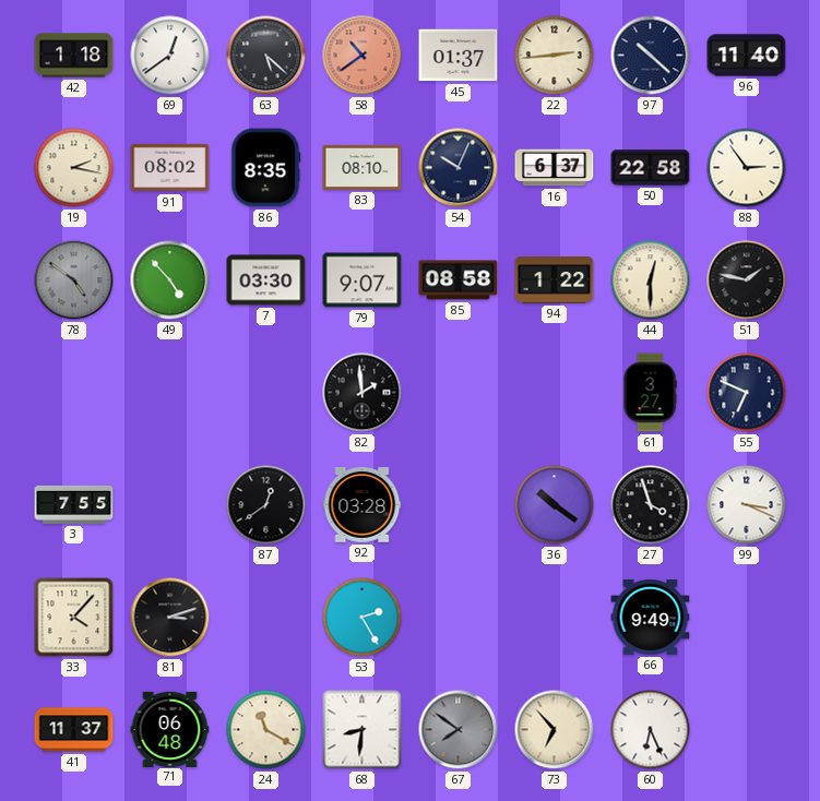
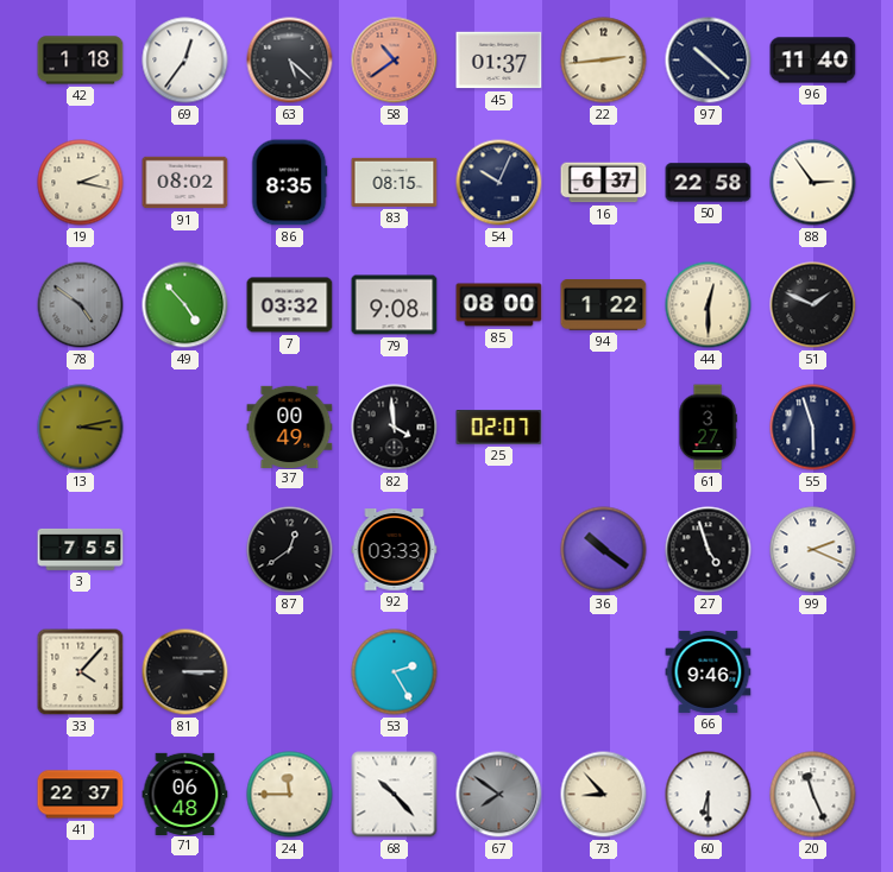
69: 12:39 -> 12:36 (185, 61)
83: 08:10 -> 08:15 (395, 182)
7: 03:30 -> 03:32 (290, 305)
79: 9:07 -> 9:08 (395, 305)
85: 08:58 -> 08:00 (499, 305)
51: 1:47 -> 1:49 (813, 305)
13: none -> 3:13 (81, 428)
37: none -> 00:49 (290, 426)
82: 1:59 -> 3:59 (395, 428)
25: none -> 02:07 (499, 428)
55: 6:49 -> 5:57 (813, 428)
92: 03:28 -> 03:33 (395, 550)
27: 3:57 -> 4:57 (709, 550)
99: 3:19 -> 2:19 (813, 550)
81: 3:12 -> 3:15 (185, 672)
66: 9:49 -> 9:46 (709, 671)
41: 11:37 -> 22:37 (81, 795)
24: 11:20 -> 11:45 (290, 795)
68: 8:31 -> 10:23 (395, 795)
73: 6:53 -> 8:53 (604, 795)
60: 6:26 -> 6:30 (709, 795)
20: none -> 11:26 (813, 795)
